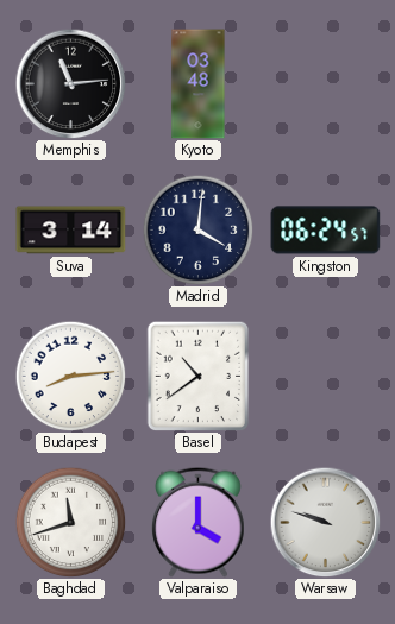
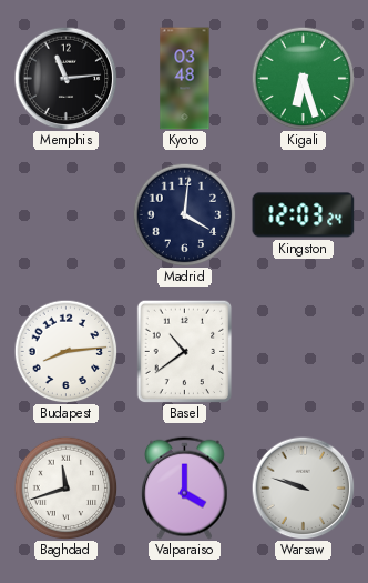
Kigali: none -> 6:27 (303, 78)
Suva: 3:14 -> none (71, 231)
Kingston: 06:24 -> 12:03 (304, 215)
